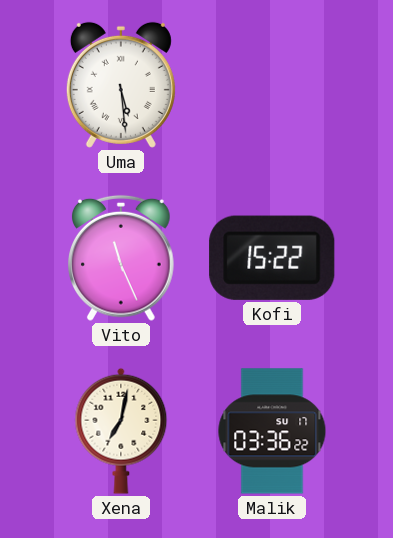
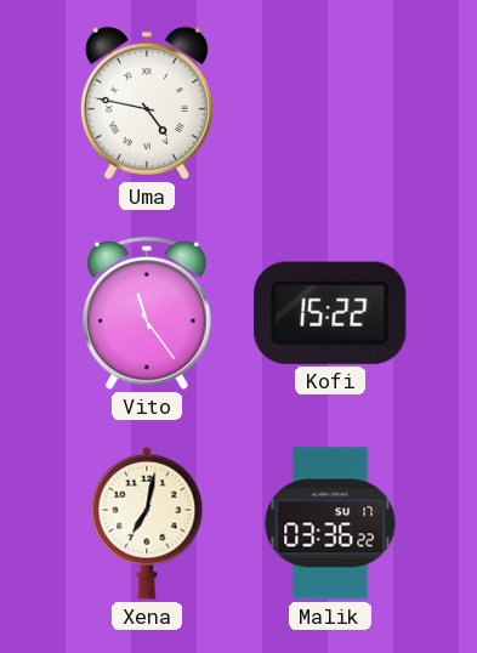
Uma: 5:29 -> 4:47 (147, 103)
Vito: 11:26 -> 11:24 (148, 313)
